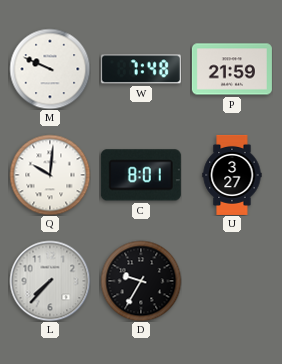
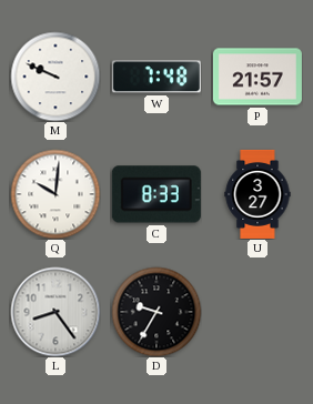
P: 21:59 -> 21:57 (258, 77)
C: 8:01 -> 8:33 (156, 194)
L: 7:37 -> 8:24 (55, 312)
